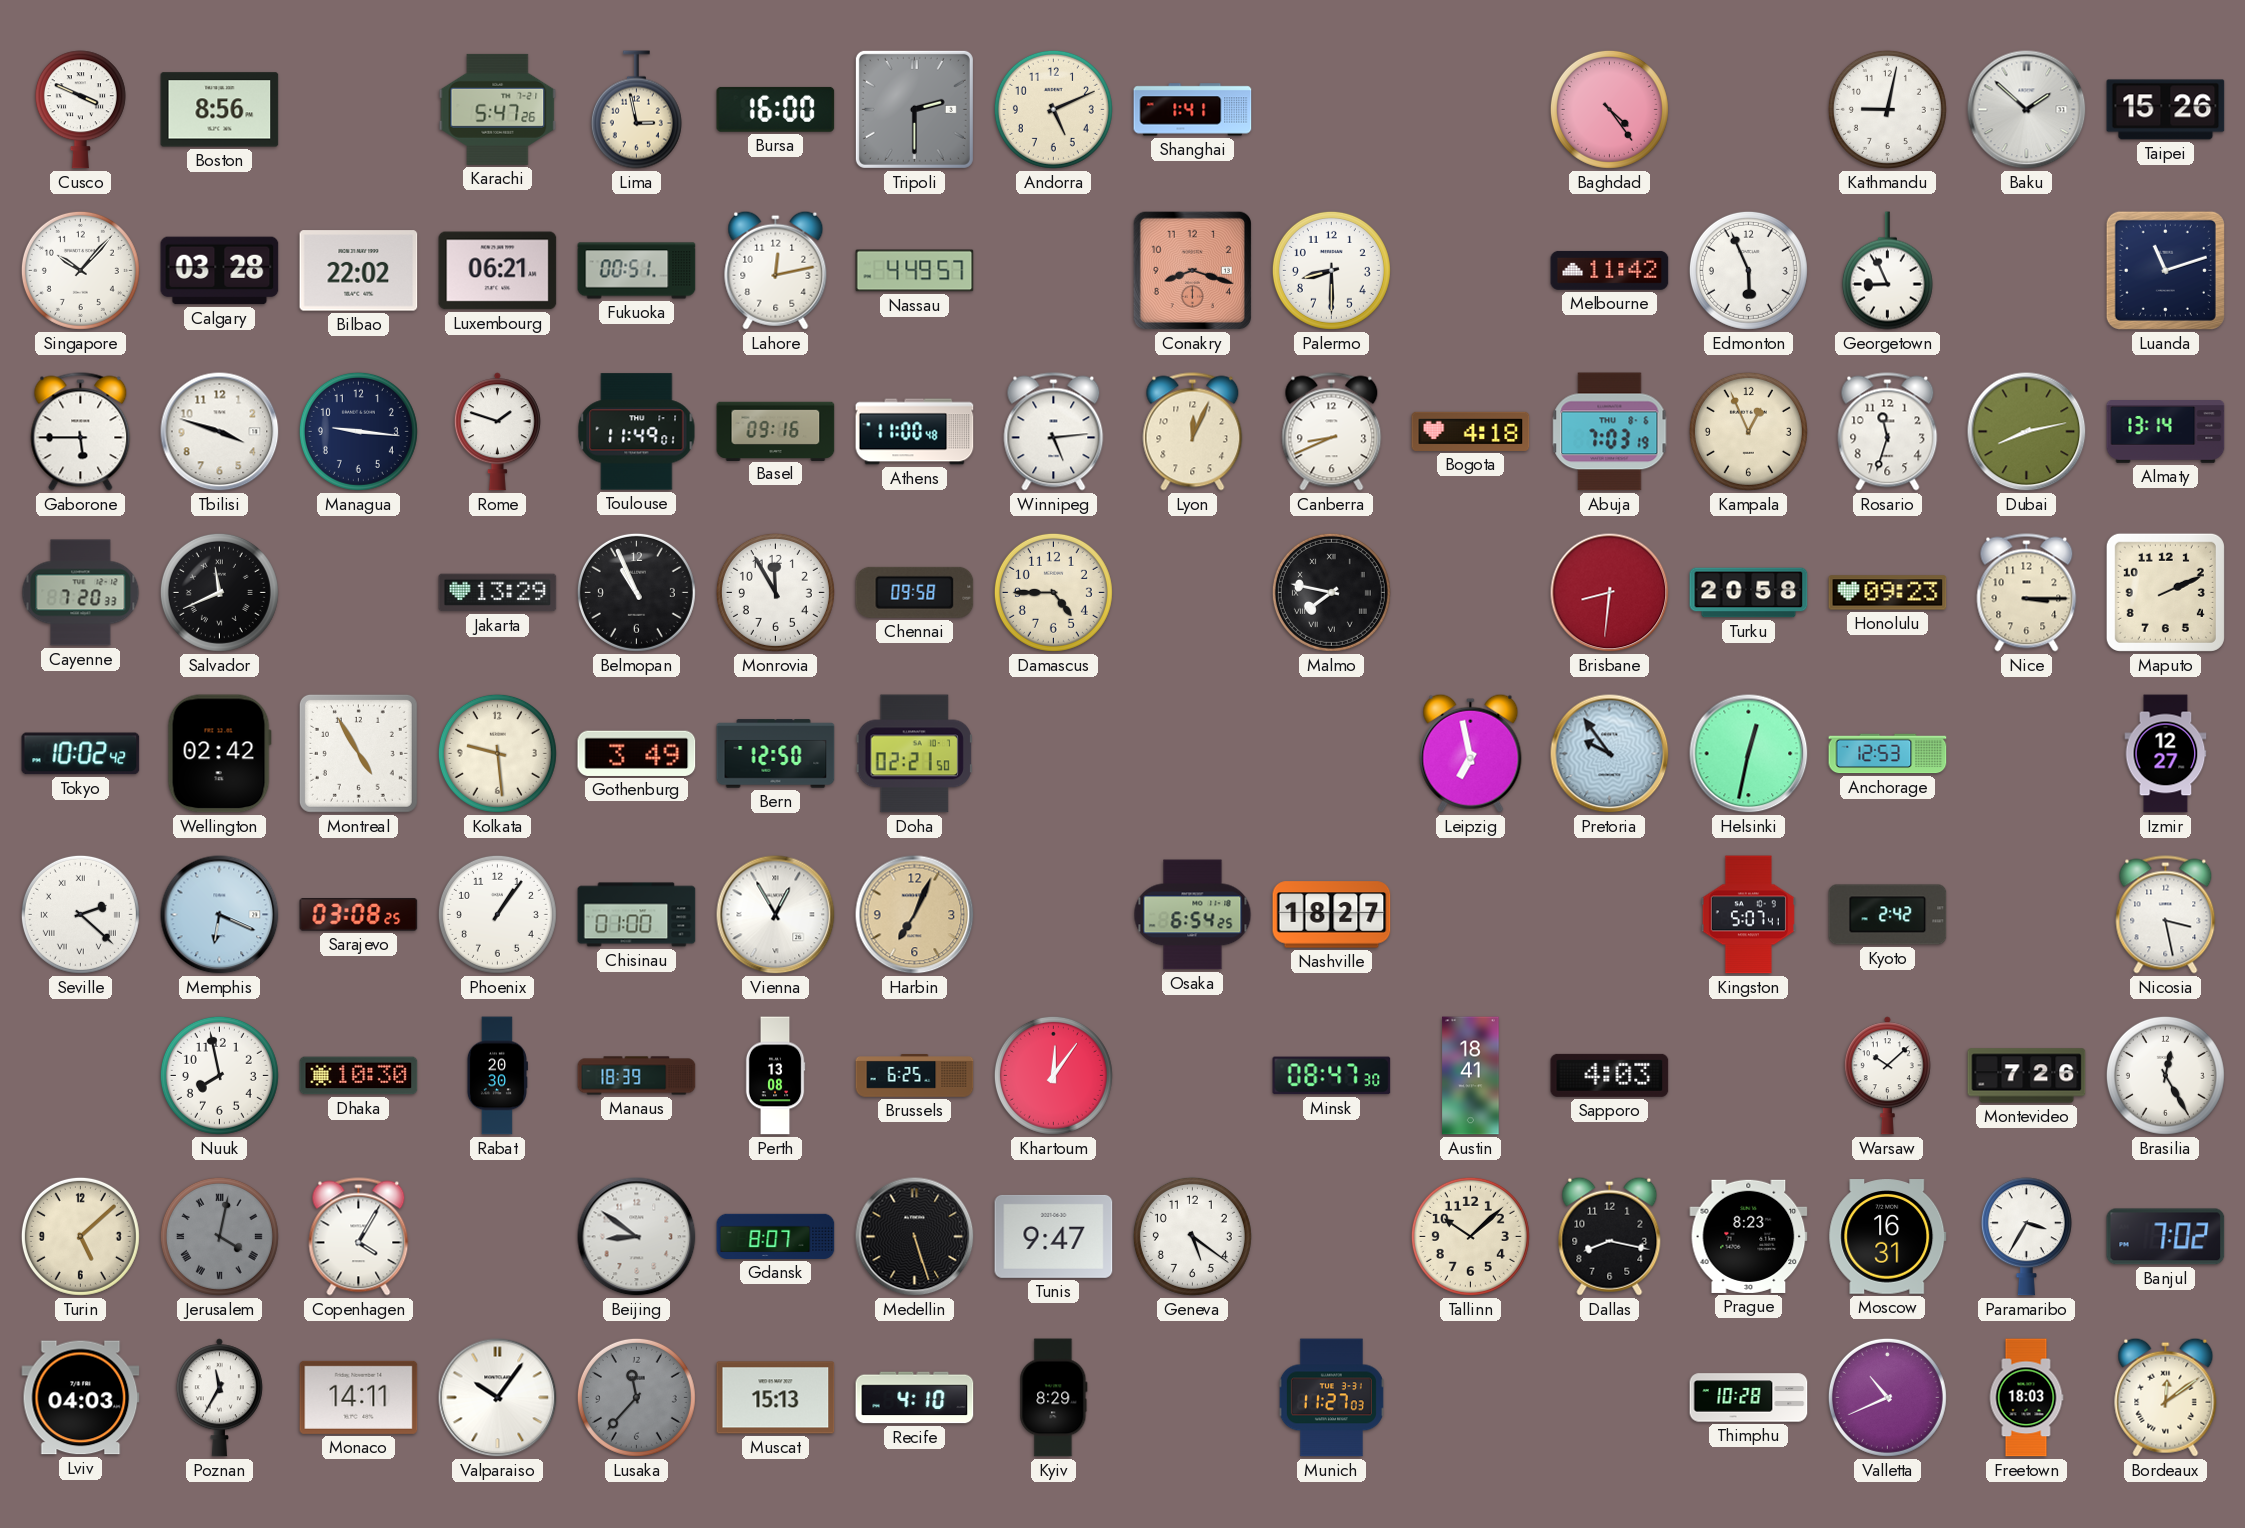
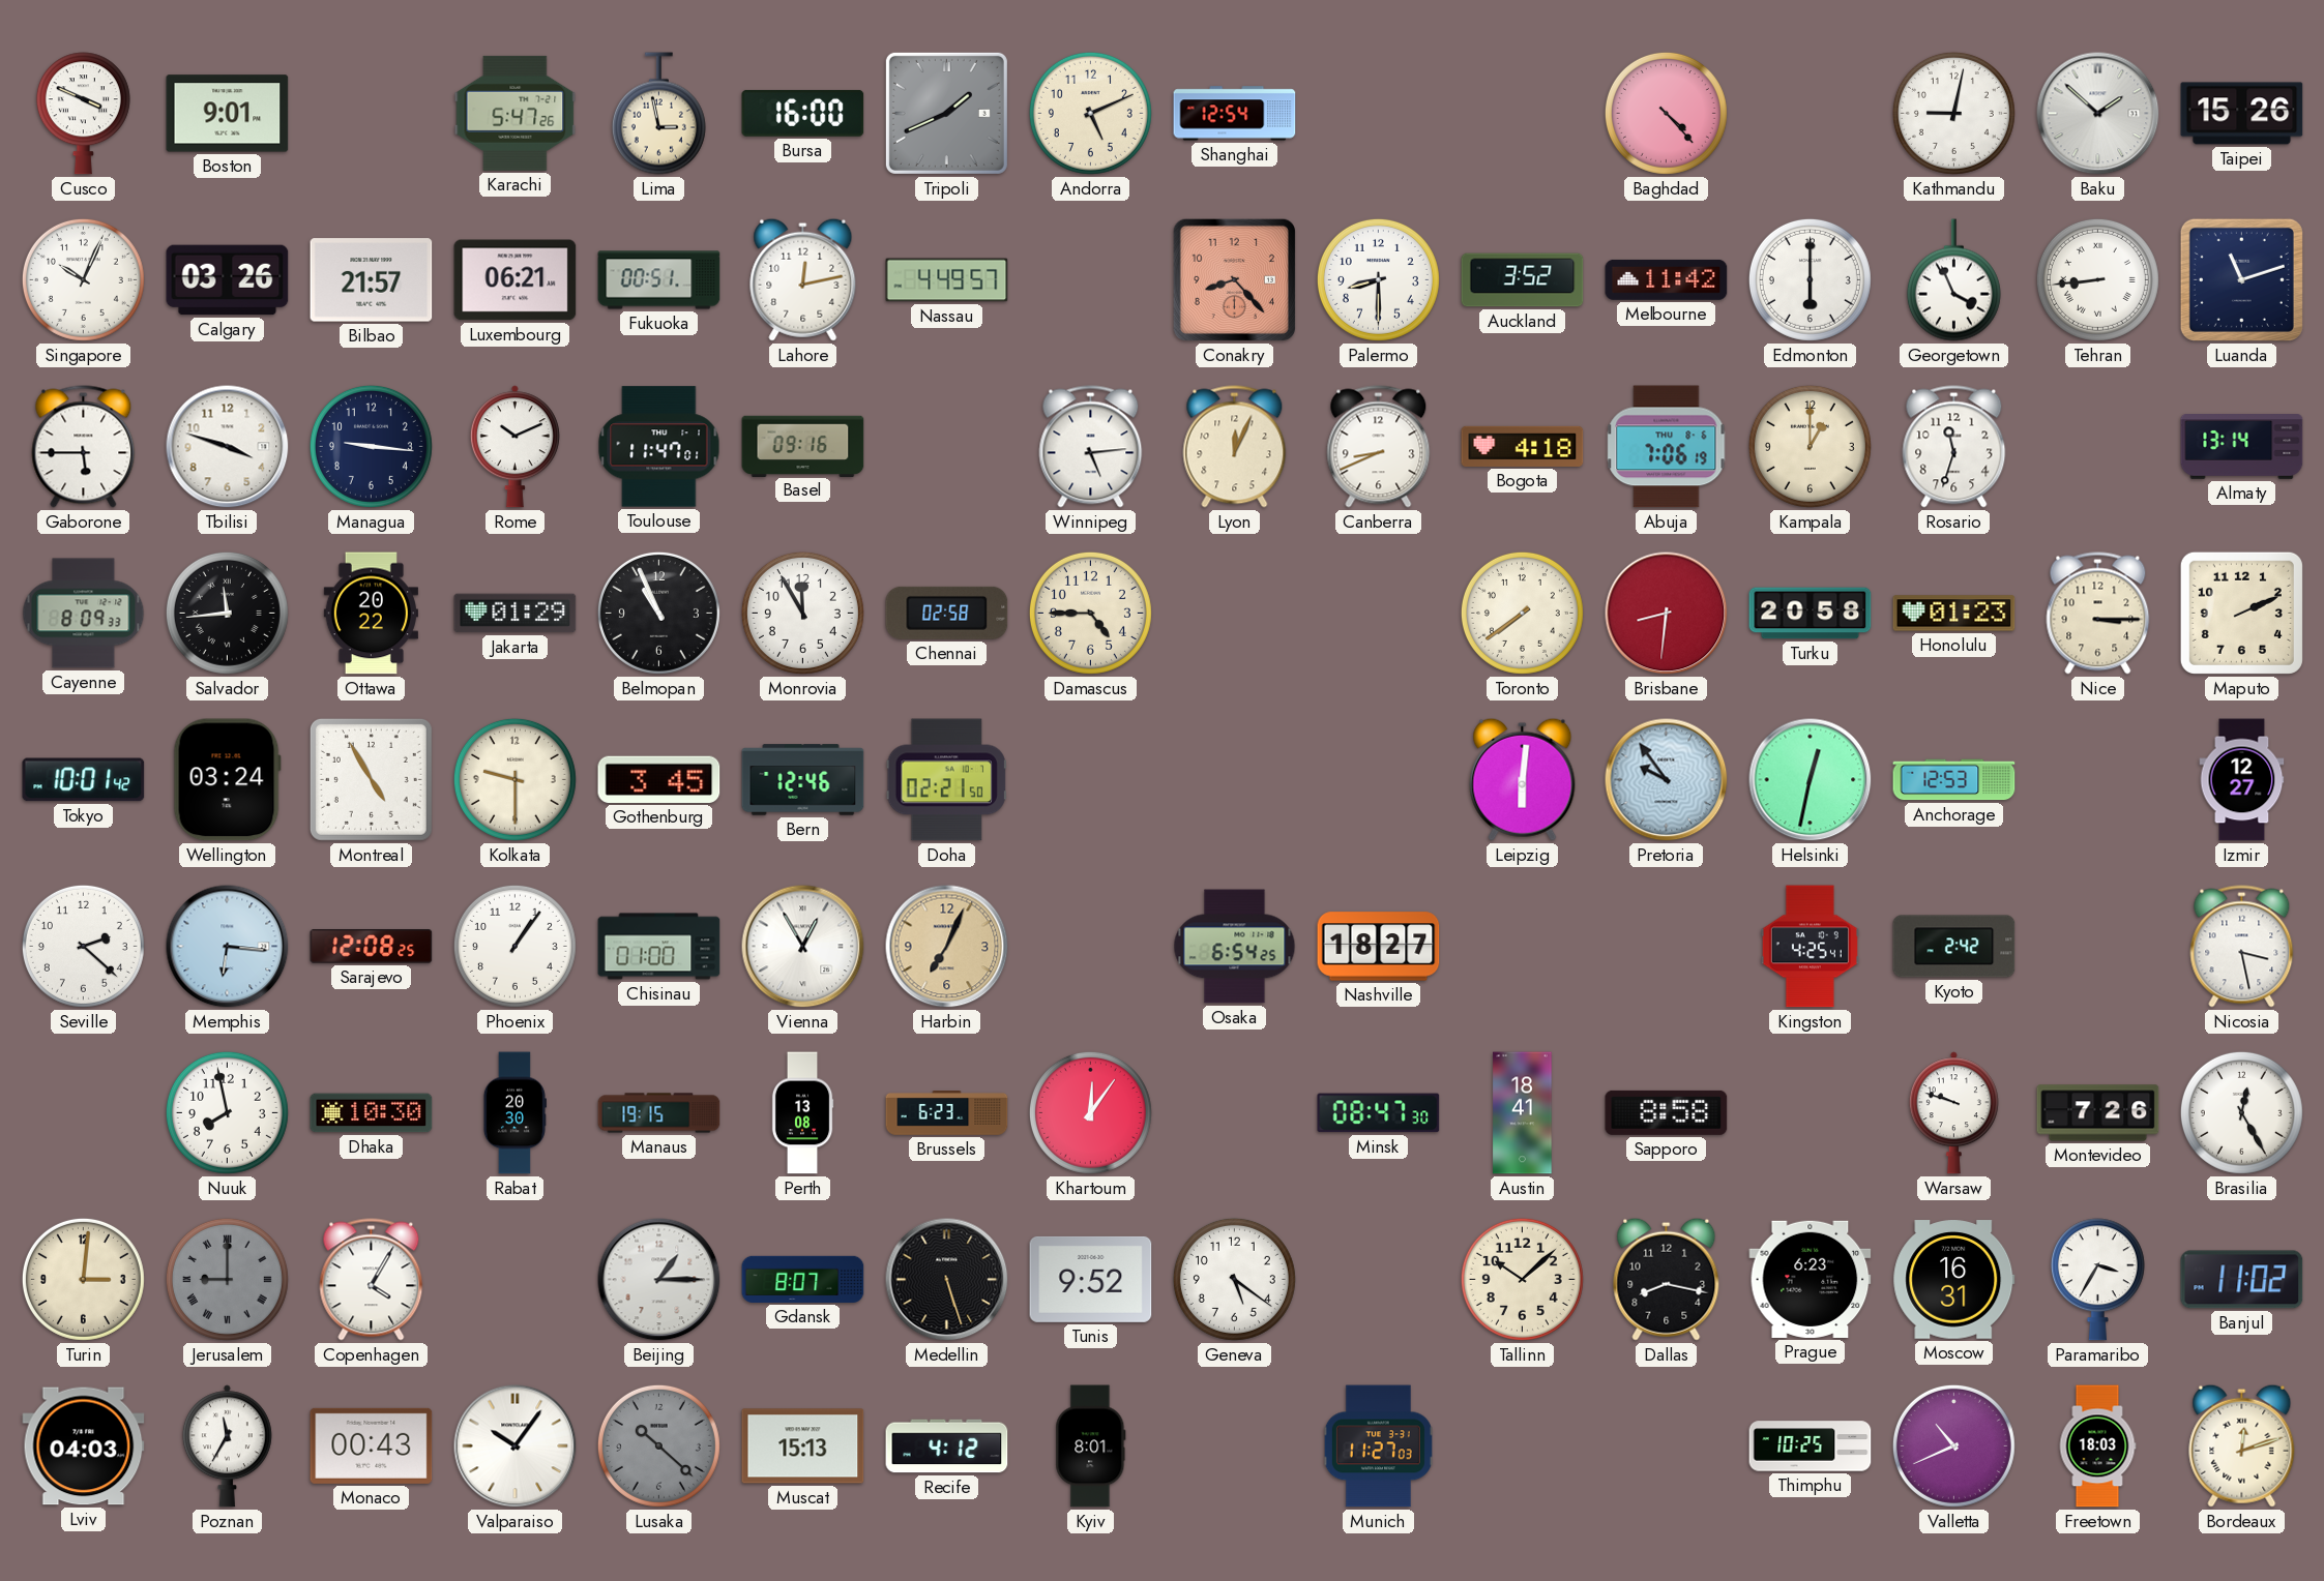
Boston: 8:56 -> 9:01 (228, 114)
Tripoli: 2:30 -> 1:41 (946, 113)
Shanghai: 1:41 -> 12:54 (1235, 114)
Baghdad: 4:24 -> 4:23 (1666, 113)
Singapore: 10:07 -> 10:04 (83, 279)
Calgary: 03:28 -> 03:26 (228, 280)
Bilbao: 22:02 -> 21:57 (372, 280)
Conakry: 8:18 -> 8:23 (1234, 279)
Auckland: none -> 3:52 (1523, 280)
Edmonton: 5:56 -> 6:00 (1810, 279)
Georgetown: 8:56 -> 3:56 (1953, 280)
Tehran: none -> 8:44 (2097, 279)
Rome: 1:48 -> 10:11 (514, 447)
Toulouse: 11:49 -> 11:47 (659, 447)
Athens: 11:00 -> none (915, 432)
Abuja: 7:03 -> 7:06 (1667, 447)
Kampala: 12:56 -> 1:00 (1810, 446)
Dubai: 8:13 -> none (2027, 432)
Cayenne: 7:20 -> 8:09 (84, 614)
Salvador: 11:41 -> 11:44 (227, 613)
Ottawa: none -> 20:22 (371, 614)
Jakarta: 13:29 -> 01:29 (516, 614)
Chennai: 09:58 -> 02:58 (947, 613)
Malmo: 7:47 -> none (1331, 592)
Toronto: none -> 7:39 (1522, 613)
Honolulu: 09:23 -> 01:23 (1954, 614)
Tokyo: 10:02 -> 10:01 (84, 780)
Wellington: 02:42 -> 03:24 (227, 780)
Kolkata: 9:29 -> 9:30 (514, 779)
Gothenburg: 3:49 -> 3:45 (659, 779)
Bern: 12:50 -> 12:46 (803, 780)
Leipzig: 6:58 -> 6:01 (1523, 779)
Seville numerals: Roman -> Arabic (83, 946)
Memphis: 6:19 -> 6:16 (228, 947)
Sarajevo: 03:08 -> 12:08 (372, 947)
Kingston: 5:07 -> 4:25 (1810, 947)
Manaus: 18:39 -> 19:15 (659, 1113)
Brussels: 6:25 -> 6:23 (947, 1113)
Sapporo: 4:03 -> 8:58 (1667, 1112)
Warsaw: 10:08 -> 9:48 (1953, 1113)
Turin: 5:08 -> 3:01 (83, 1279)
Jerusalem: 4:02 -> 9:00 (227, 1279)
Beijing: 8:51 -> 1:15 (659, 1280)
Tunis: 9:47 -> 9:52 (1091, 1279)
Prague: 8:23 -> 6:23 (1811, 1279)
Banjul: 7:02 -> 11:02 (2242, 1280)
Monaco: 14:11 -> 00:43 (372, 1445)
Lusaka: 11:37 -> 10:22 (658, 1445)
Recife: 4:10 -> 4:12 (947, 1446)
Kyiv: 8:29 -> 8:01 (1091, 1446)
Thimphu: 10:28 -> 10:25 (1811, 1446)
Bordeaux: 12:09 -> 12:12 (2242, 1445)
